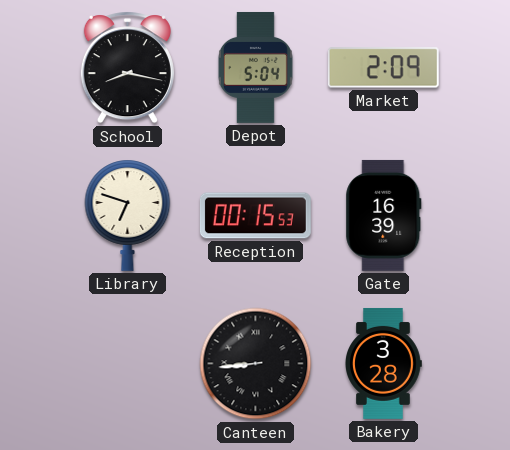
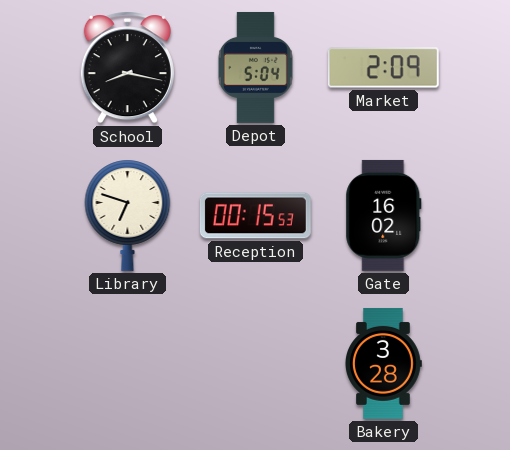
Gate: 16:39 -> 16:02 (384, 215)
Canteen: 8:44 -> none (256, 364)
